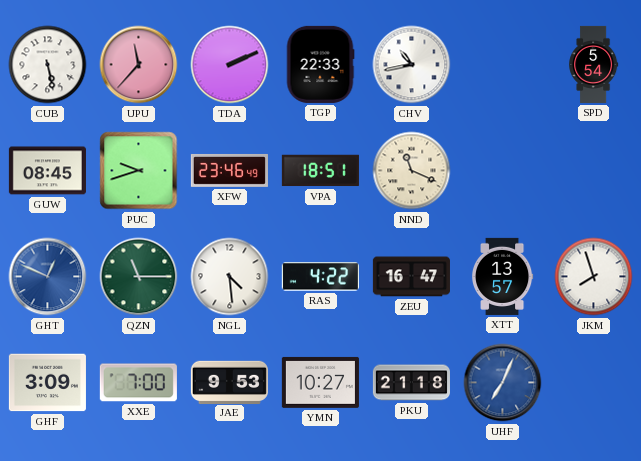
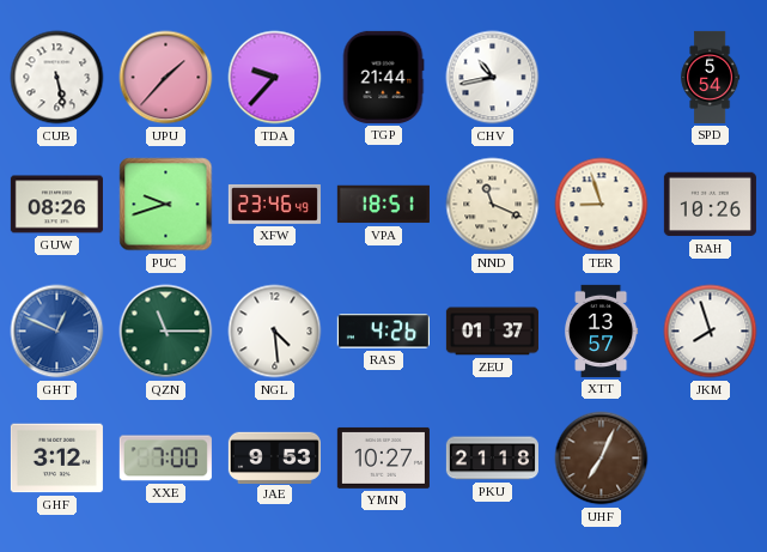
UPU: 11:37 -> 1:37 (166, 78)
TDA: 2:11 -> 9:37 (275, 78)
TGP: 22:33 -> 21:44 (383, 77)
GUW: 08:45 -> 08:26 (56, 205)
TER: none -> 8:57 (602, 205)
RAH: none -> 10:26 (710, 205)
RAS: 4:22 -> 4:26 (383, 332)
ZEU: 16:47 -> 01:37 (492, 332)
GHF: 3:09 -> 3:12 (56, 459)
UHF dial: blue -> brown (602, 459)
